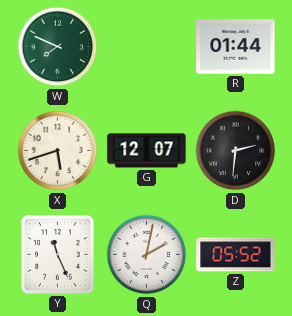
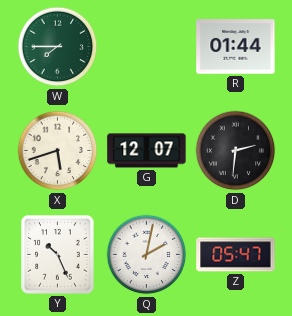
W: 7:49 -> 7:45 (58, 47)
Y: 11:26 -> 10:26 (58, 255)
Z: 05:52 -> 05:47 (236, 255)
